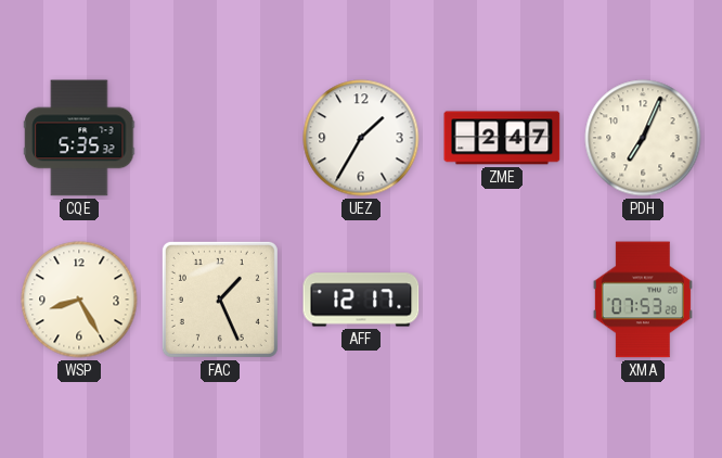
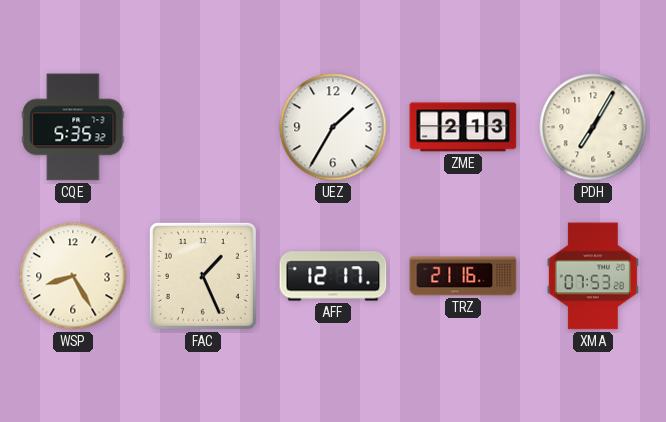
ZME: 2:47 -> 2:13 (463, 127)
PDH: 7:04 -> 7:05 (593, 127)
TRZ: none -> 21:16 (463, 276)
